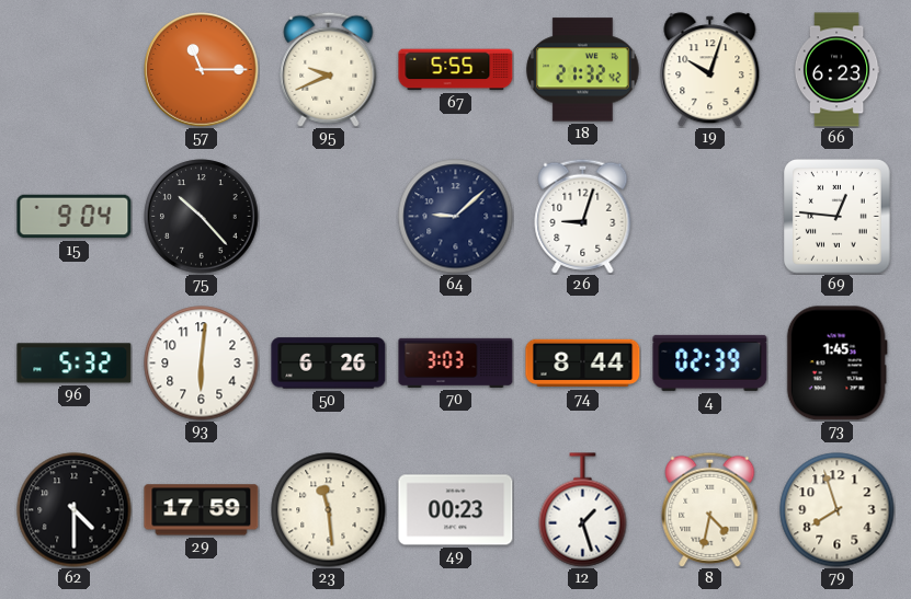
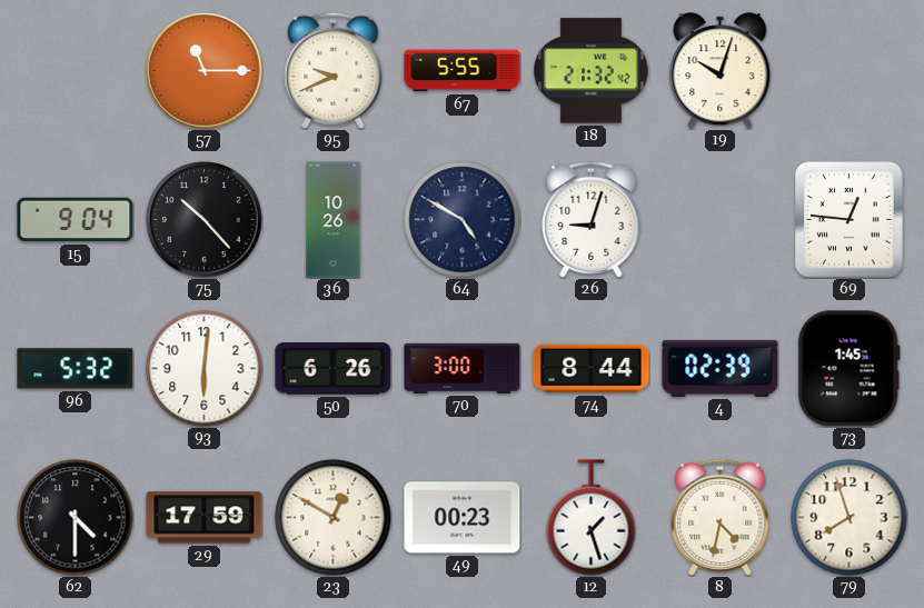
66: 6:23 -> none (836, 70)
36: none -> 10:26 (334, 220)
64: 9:08 -> 4:50 (463, 220)
70: 3:03 -> 3:00 (463, 368)
23: 11:29 -> 12:50 (334, 518)
